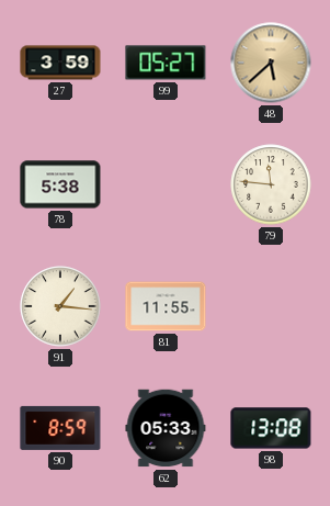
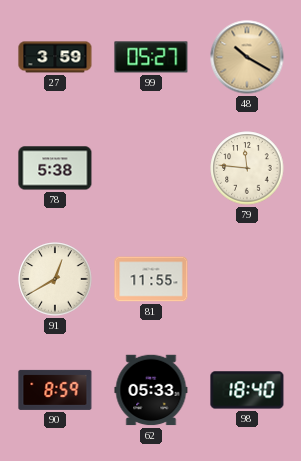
48: 5:38 -> 10:20 (247, 57)
91: 1:16 -> 12:40 (55, 279)
98: 13:08 -> 18:40 (247, 390)
